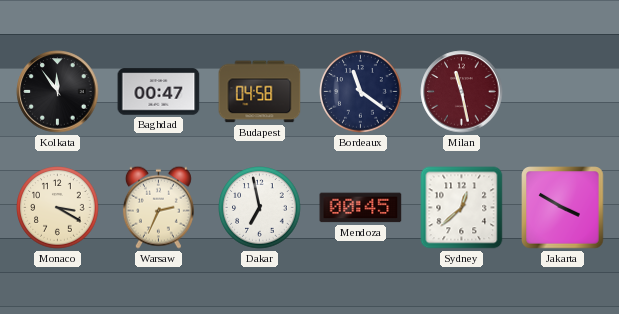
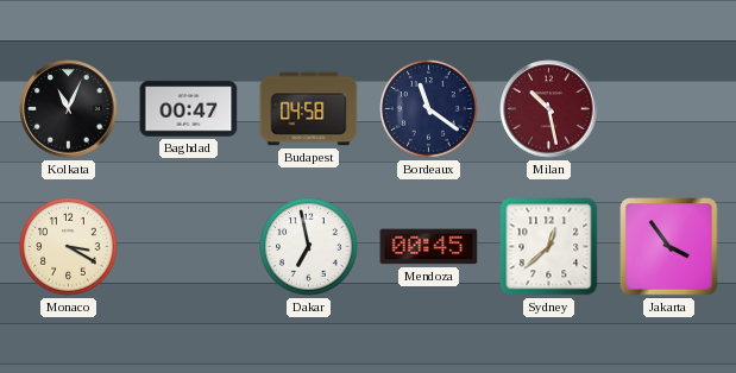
Kolkata: 11:54 -> 11:04 (69, 109)
Milan: 11:28 -> 10:28 (549, 109)
Warsaw: 2:34 -> none (158, 207)
Jakarta: 3:50 -> 3:54 (669, 247)
